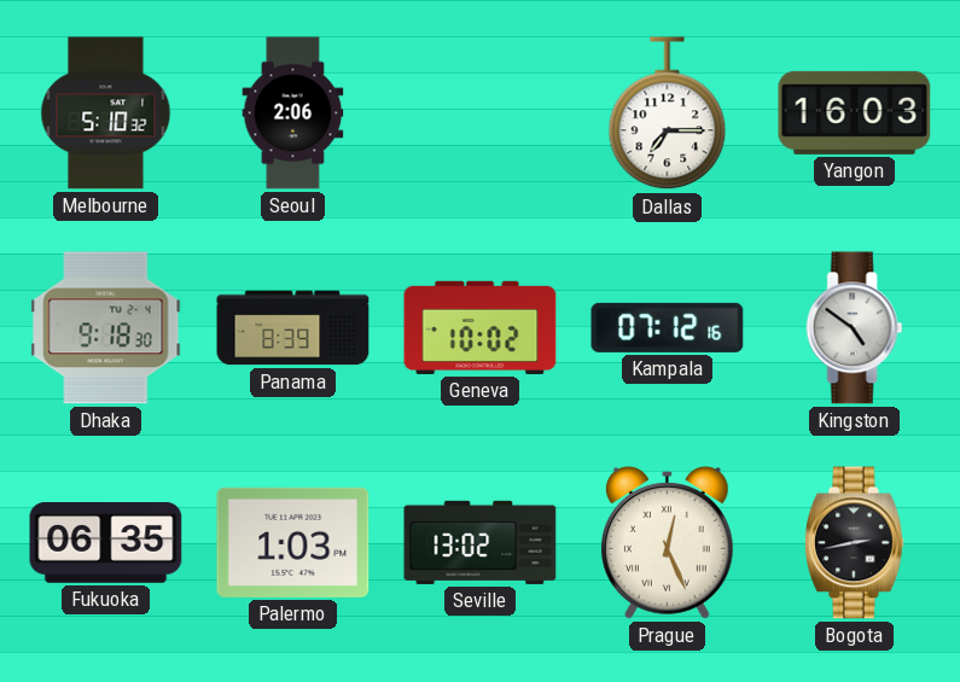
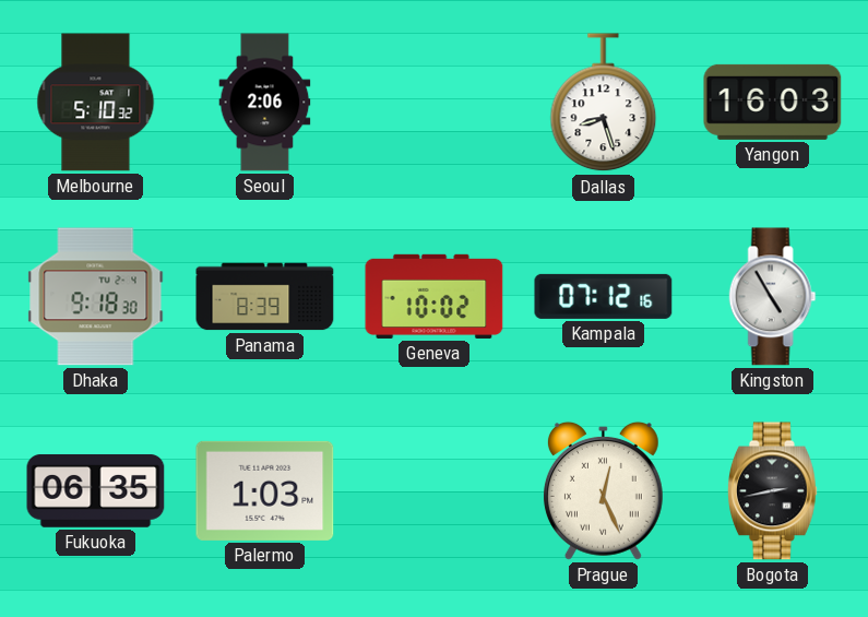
Dallas: 7:15 -> 8:27 (604, 103)
Kingston: 4:51 -> 4:55 (773, 297)
Seville: 13:02 -> none (481, 542)
